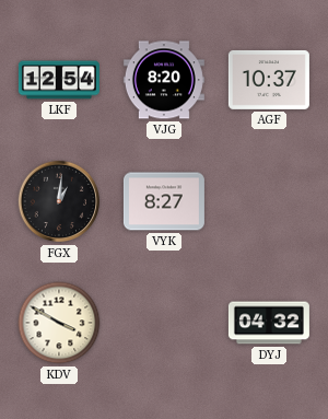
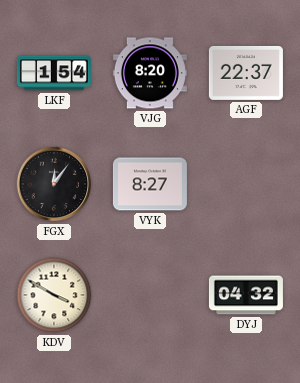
LKF: 12:54 -> 1:54 (54, 73)
AGF: 10:37 -> 22:37 (246, 73)
FGX: 1:01 -> 12:06 (54, 184)
